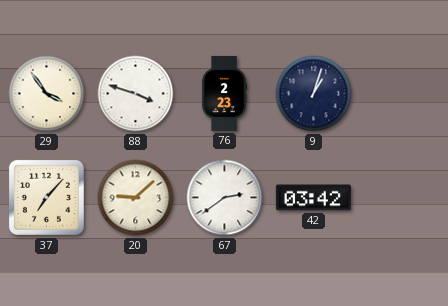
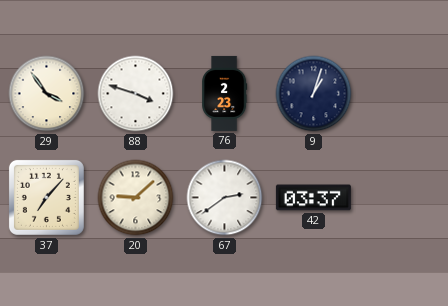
42: 03:42 -> 03:37 (313, 198)
